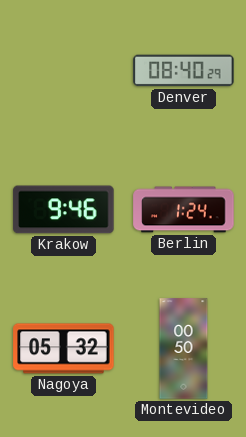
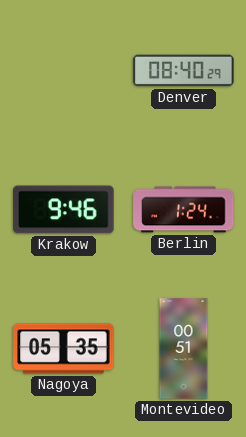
Nagoya: 05:32 -> 05:35 (64, 349)
Montevideo: 00:50 -> 00:51 (184, 349)
